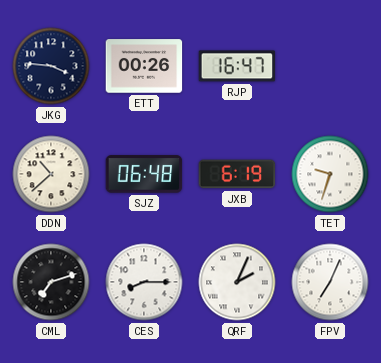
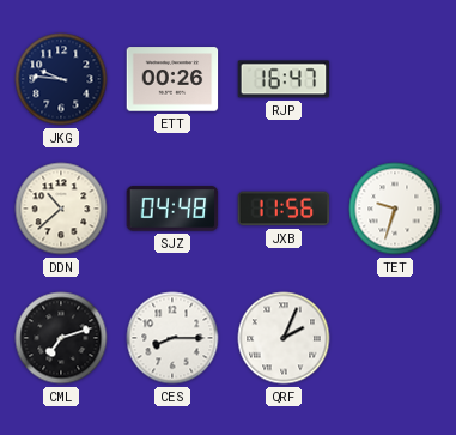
JKG: 3:46 -> 9:46 (61, 79)
SJZ: 06:48 -> 04:48 (172, 209)
JXB: 6:19 -> 11:56 (284, 209)
FPV: 7:04 -> none (330, 282)
